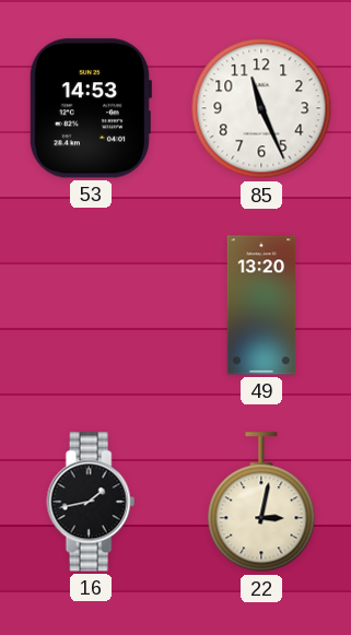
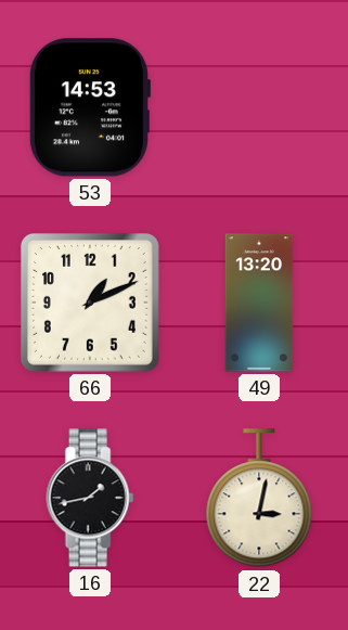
85: 11:26 -> none (261, 108)
66: none -> 1:11 (90, 303)
